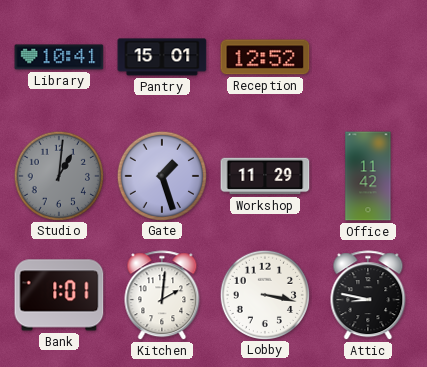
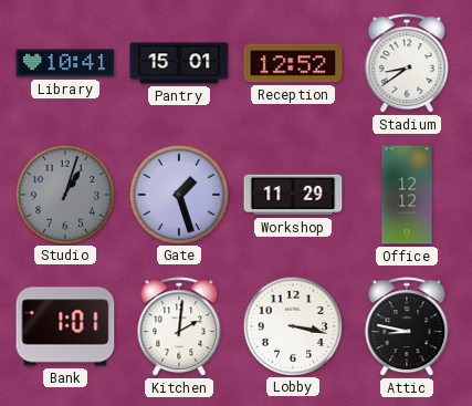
Stadium: none -> 8:39 (407, 64)
Studio: 1:01 -> 1:03 (64, 194)
Office: 11:42 -> 12:12 (407, 195)
